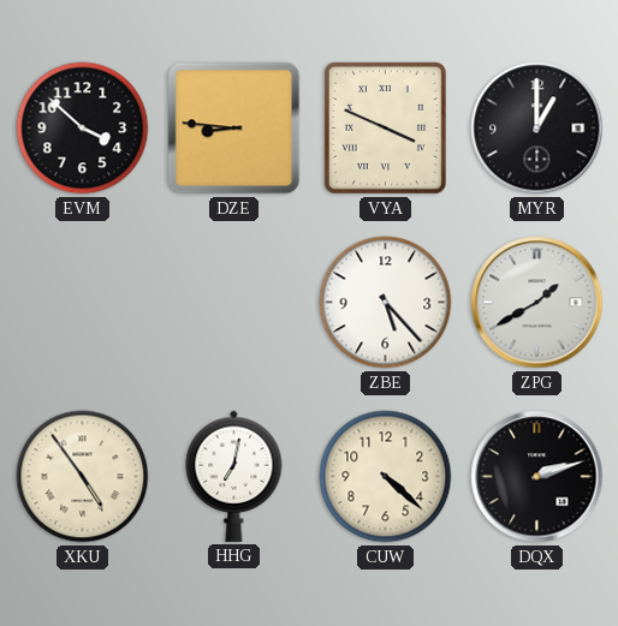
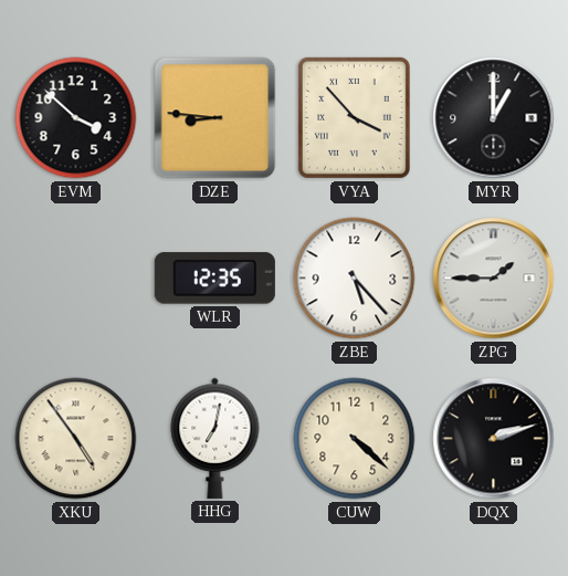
VYA: 3:49 -> 3:53 (354, 117)
WLR: none -> 12:35 (214, 279)
ZPG: 1:40 -> 1:45 (494, 279)
